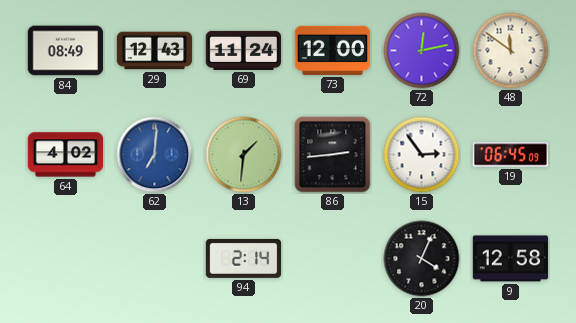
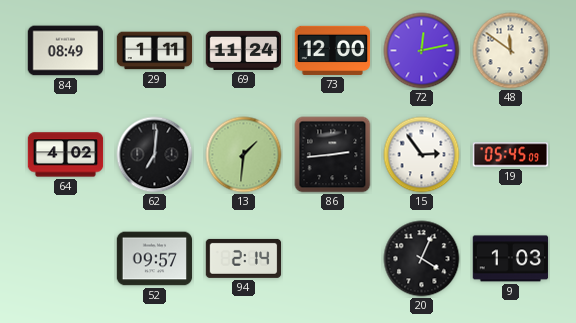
29: 12:43 -> 1:11 (155, 51)
62 dial: blue -> black (155, 155)
19: 06:45 -> 05:45 (511, 155)
52: none -> 09:57 (155, 259)
9: 12:58 -> 1:03 (511, 259)
